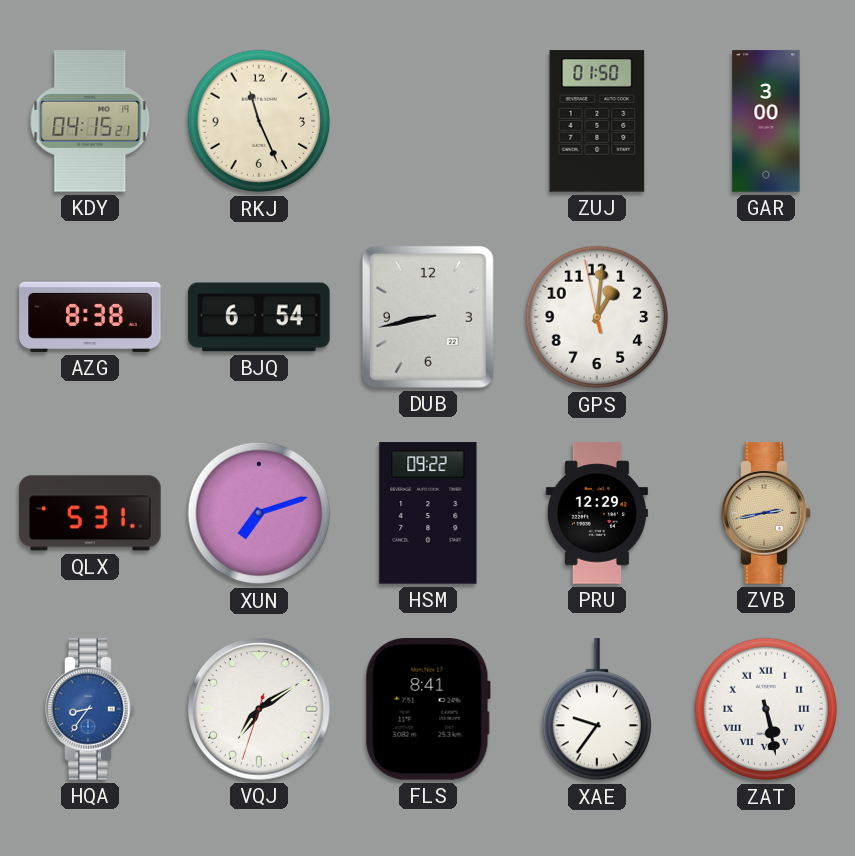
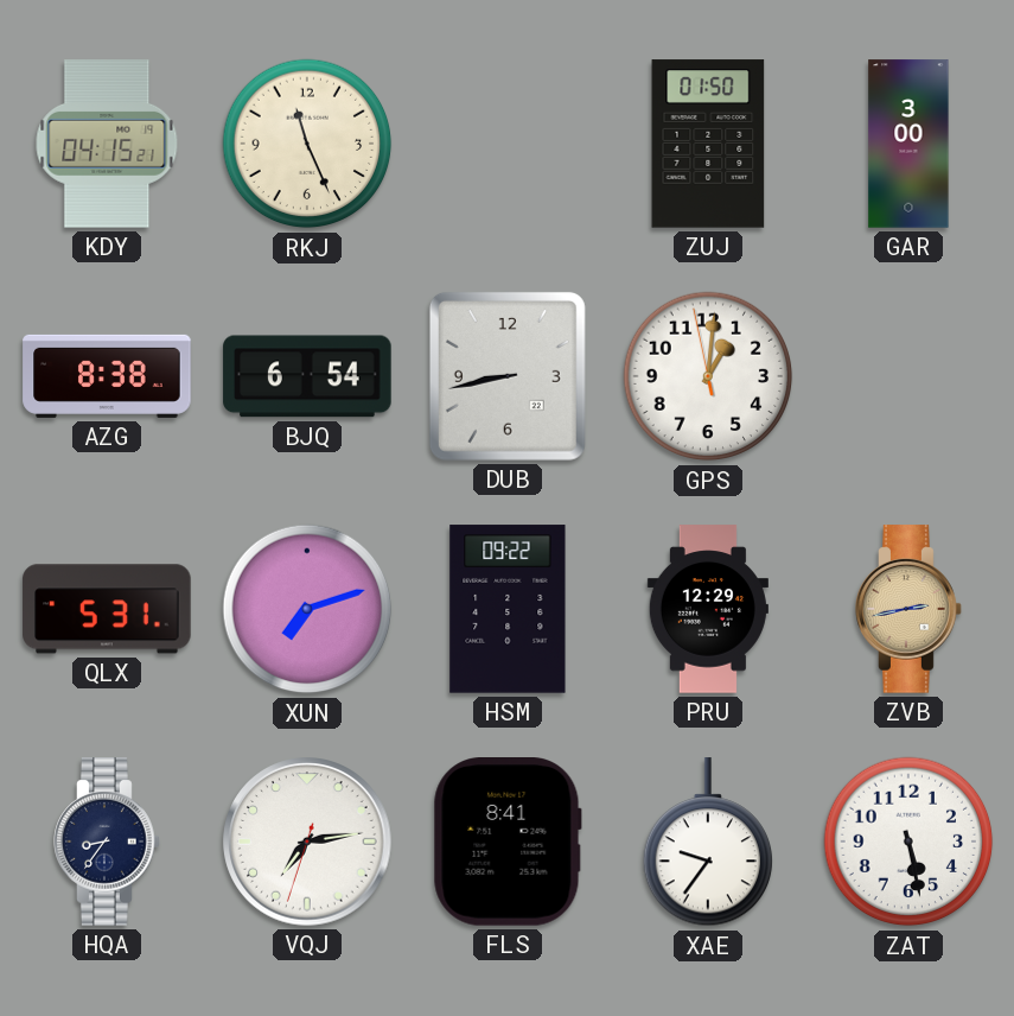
HQA dial: blue -> navy (107, 842)
VQJ: 7:09 -> 7:13 (307, 842)
ZAT numerals: Roman -> Arabic (908, 842)
